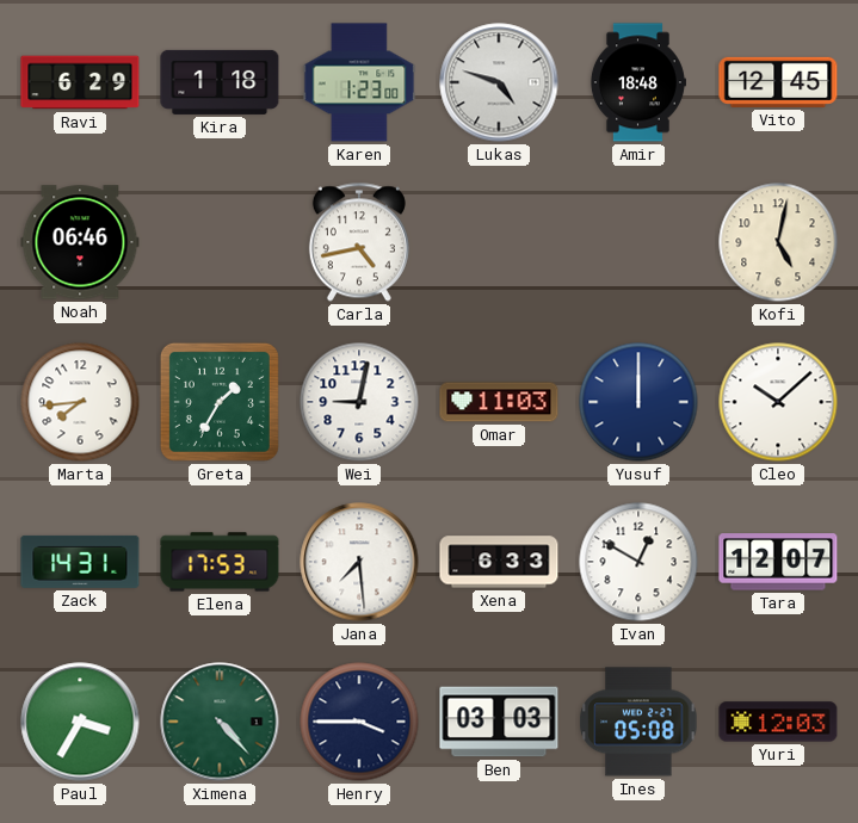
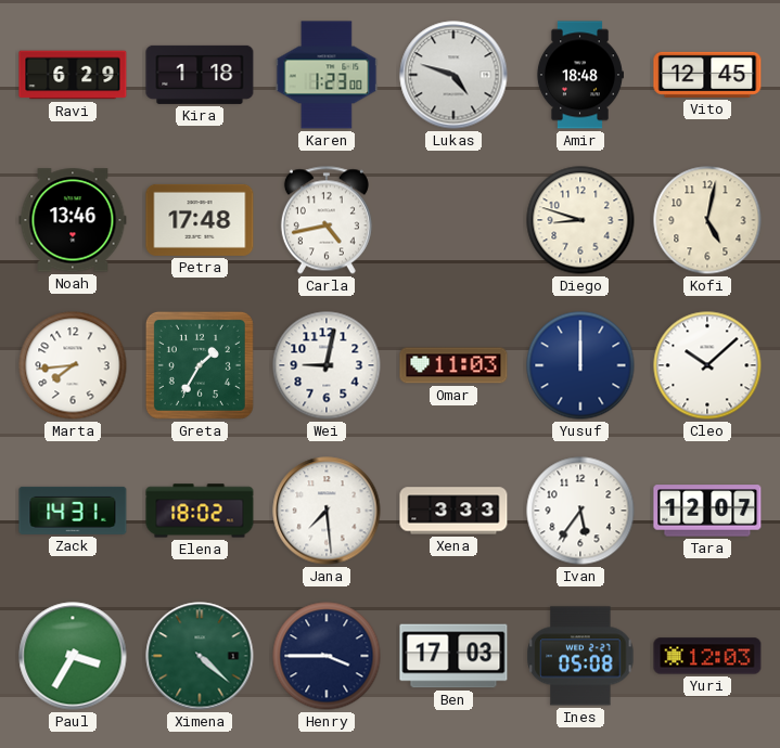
Noah: 06:46 -> 13:46 (73, 220)
Petra: none -> 17:48 (200, 220)
Diego: none -> 8:48 (580, 220)
Elena: 17:53 -> 18:02 (200, 511)
Xena: 6:33 -> 3:33 (453, 511)
Ivan: 12:50 -> 5:36 (580, 511)
Ximena: 4:23 -> 4:22 (200, 656)
Ben: 03:03 -> 17:03 (453, 656)
